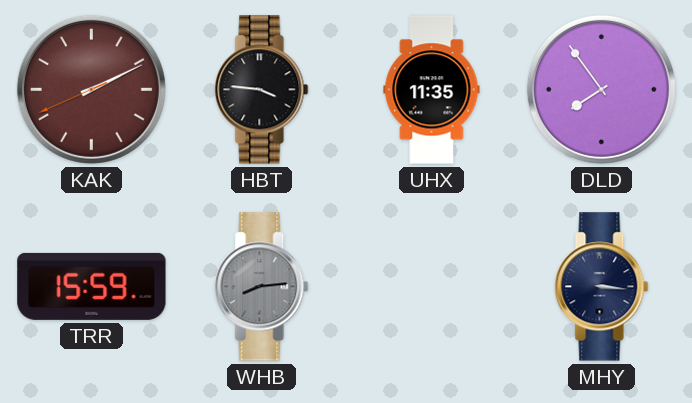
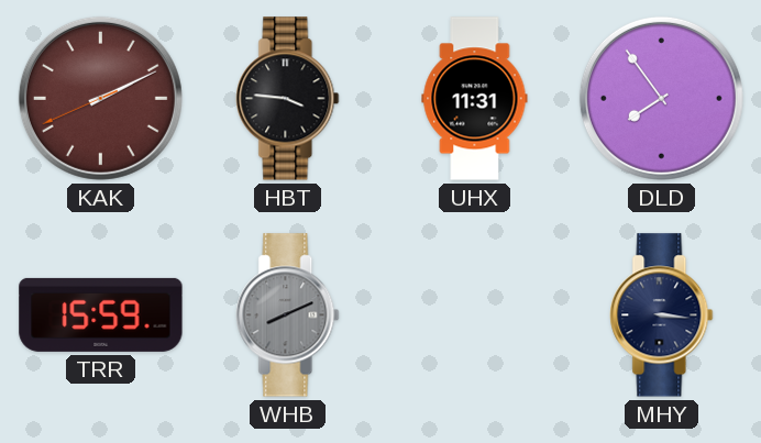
UHX: 11:35 -> 11:31 (475, 99)
WHB: 8:14 -> 8:11 (288, 315)
